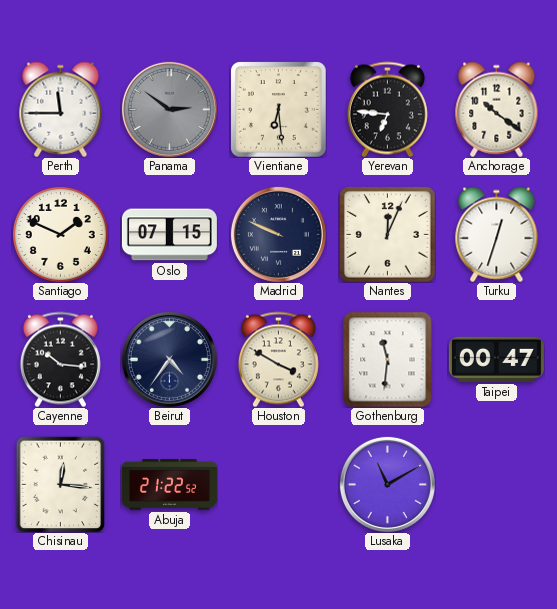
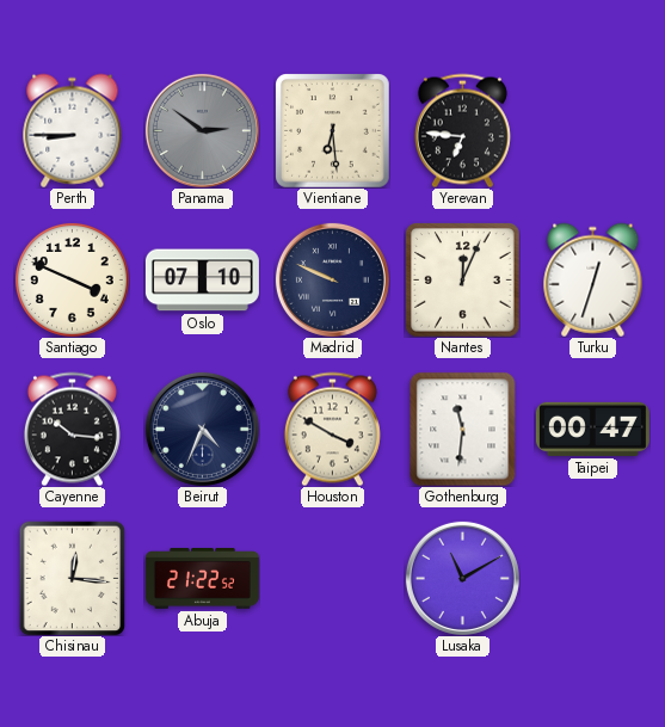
Perth: 11:45 -> 8:45 (73, 130)
Anchorage: 10:21 -> none (497, 109)
Santiago: 1:49 -> 3:49 (72, 279)
Oslo: 07:15 -> 07:10 (202, 281)
Beirut: 4:36 -> 4:34 (202, 429)
